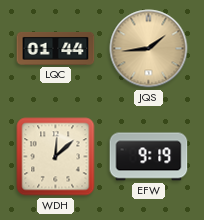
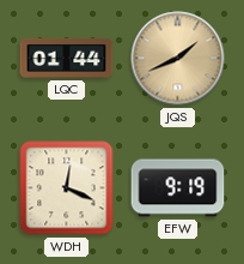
JQS: 1:44 -> 1:41 (178, 59)
WDH: 12:08 -> 12:19 (67, 188)
